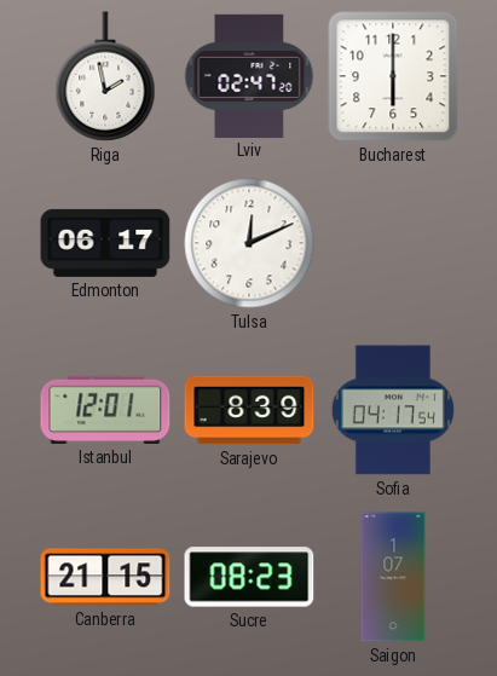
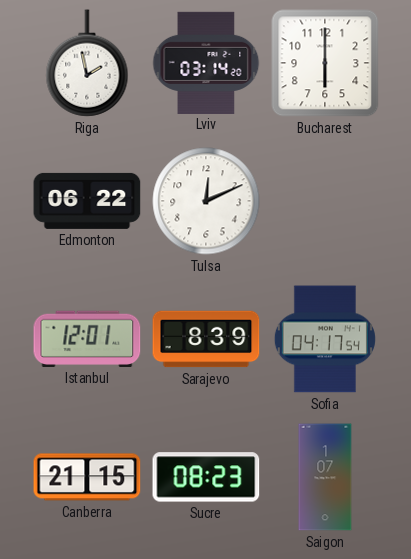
Lviv: 02:47 -> 03:14 (206, 62)
Edmonton: 06:17 -> 06:22 (87, 201)
